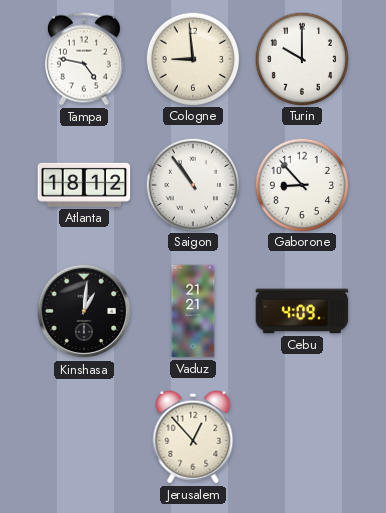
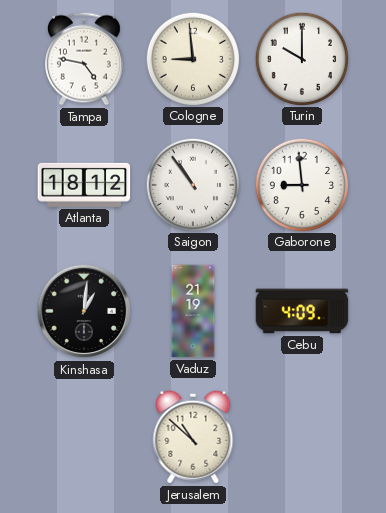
Gaborone: 8:53 -> 8:59 (301, 184)
Vaduz: 21:21 -> 21:19 (193, 311)
Jerusalem: 12:53 -> 10:52 (193, 437)
